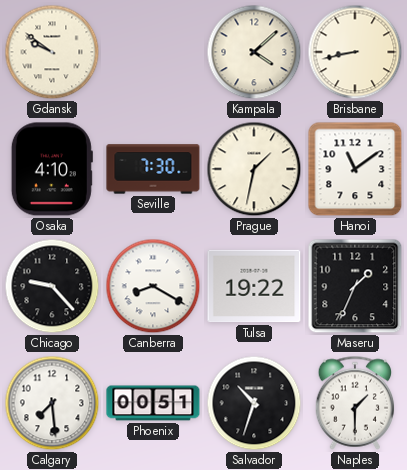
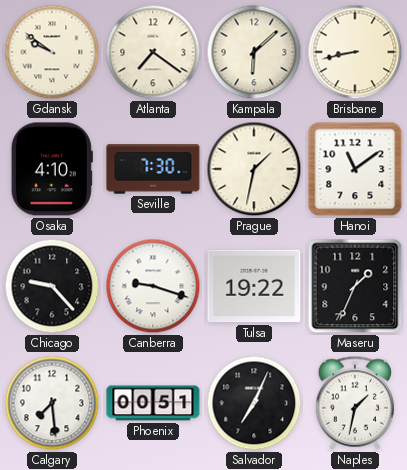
Atlanta: none -> 7:21 (153, 52)
Kampala: 4:08 -> 6:08 (254, 52)
Canberra: 8:20 -> 9:18 (153, 286)
Salvador: 10:33 -> 7:04 (254, 403)
Naples: 1:30 -> 1:32 (355, 403)
